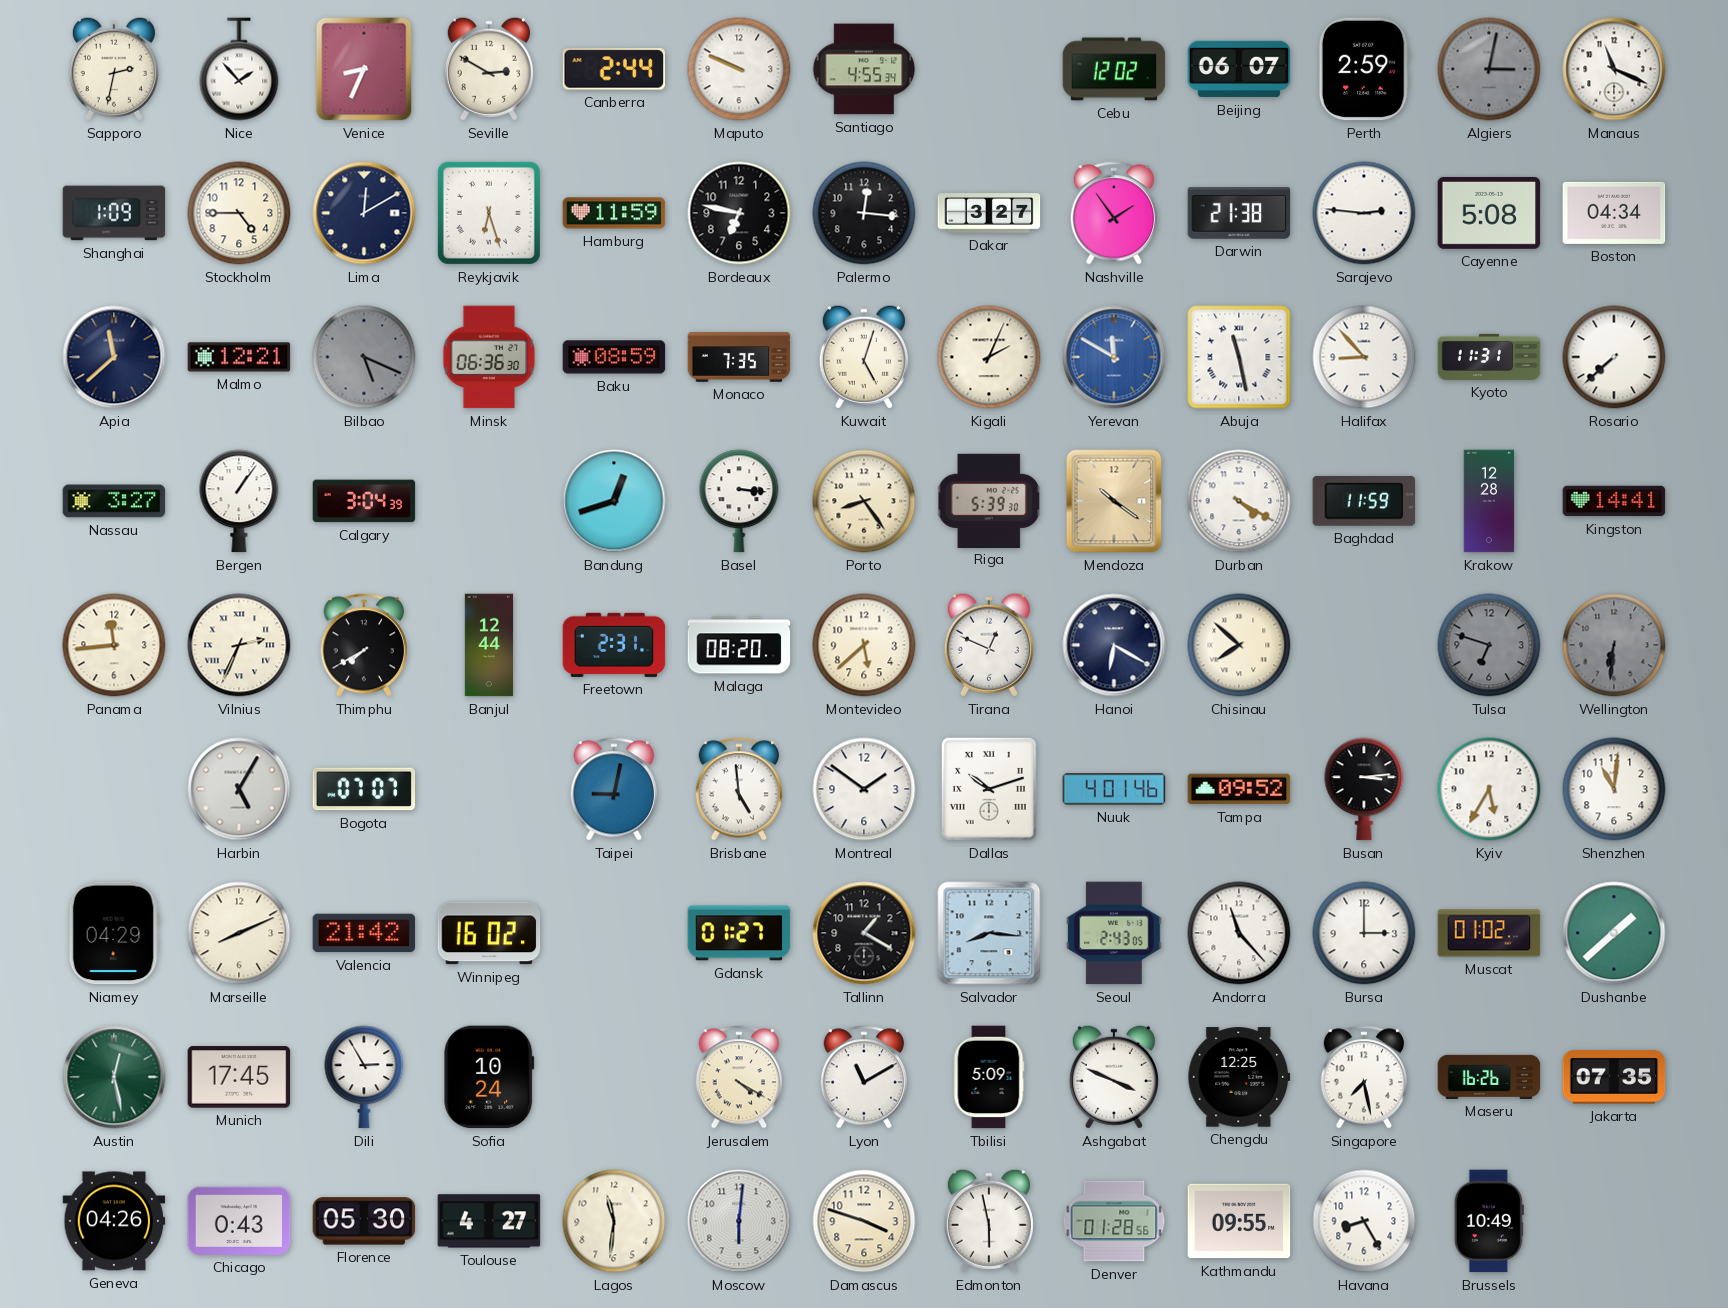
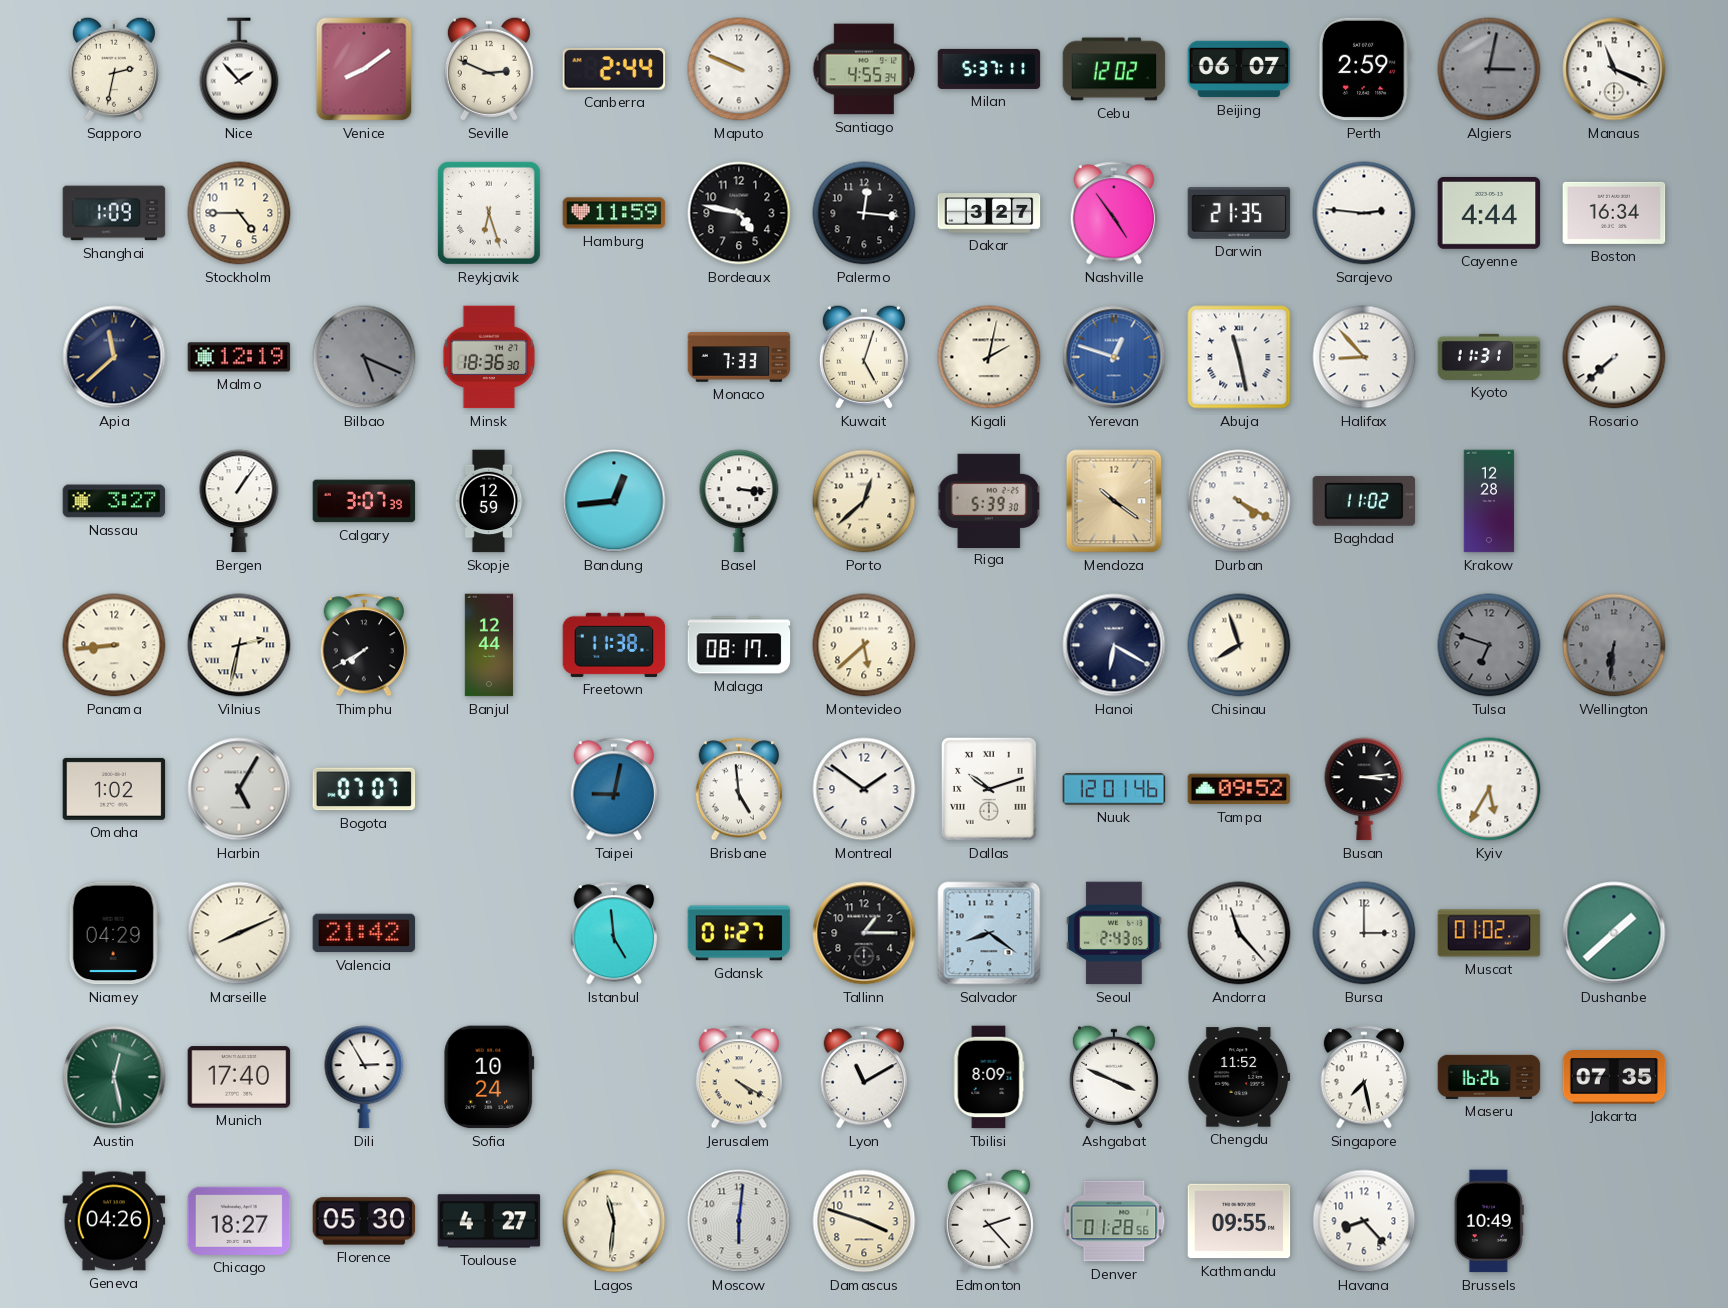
Venice: 8:34 -> 8:09 (364, 69)
Seville: 2:50 -> 2:49 (489, 69)
Milan: none -> 5:37 (989, 69)
Lima: 12:10 -> none (364, 213)
Bordeaux: 6:47 -> 4:47 (739, 213)
Nashville: 1:54 -> 4:54 (1114, 213)
Darwin: 21:38 -> 21:35 (1239, 213)
Cayenne: 5:08 -> 4:44 (1489, 213)
Boston: 04:34 -> 16:34 (1614, 213)
Malmo: 12:21 -> 12:19 (239, 357)
Minsk: 06:36 -> 18:36 (489, 357)
Baku: 08:59 -> none (614, 357)
Monaco: 7:35 -> 7:33 (739, 357)
Kigali: 2:04 -> 2:02 (989, 357)
Yerevan: 11:50 -> 12:48 (1114, 357)
Calgary: 3:04 -> 3:07 (364, 501)
Skopje: none -> 12:59 (489, 501)
Bandung: 12:42 -> 12:44 (614, 501)
Porto: 8:24 -> 12:38 (864, 501)
Baghdad: 11:59 -> 11:02 (1364, 501)
Kingston: 14:41 -> none (1614, 501)
Panama: 11:44 -> 8:44 (114, 645)
Vilnius: 2:34 -> 2:32 (239, 645)
Freetown: 2:31 -> 11:38 (614, 645)
Malaga: 08:20 -> 08:17 (739, 645)
Tirana: 12:49 -> none (989, 645)
Chisinau: 7:52 -> 7:57 (1239, 645)
Omaha: none -> 1:02 (114, 789)
Nuuk: 4:01 -> 12:01 (1114, 789)
Shenzhen: 11:01 -> none (1614, 789)
Winnipeg: 16:02 -> none (489, 933)
Istanbul: none -> 4:59 (614, 933)
Tallinn: 1:20 -> 1:15 (864, 933)
Salvador: 8:16 -> 8:21 (989, 933)
Munich: 17:45 -> 17:40 (239, 1077)
Tbilisi: 5:09 -> 8:09 (989, 1077)
Chengdu: 12:25 -> 11:52 (1239, 1077)
Chicago: 0:43 -> 18:27 (239, 1221)
Edmonton: 5:58 -> 2:23 (989, 1221)
Havana: 8:25 -> 8:23 (1364, 1221)
